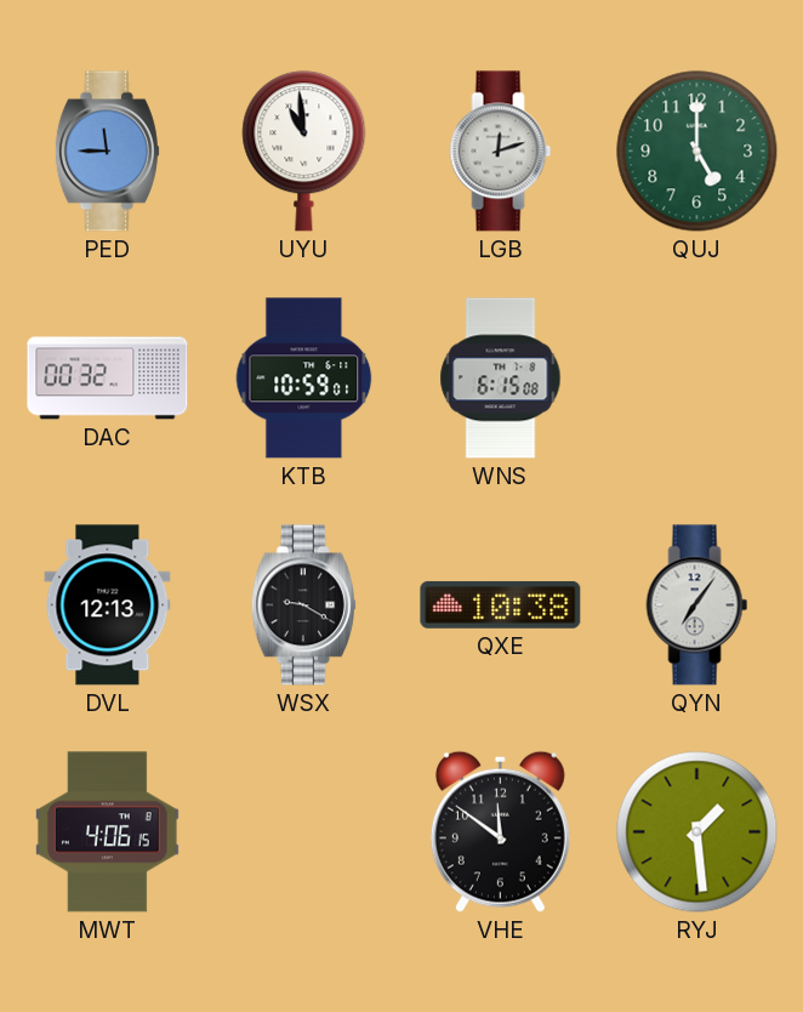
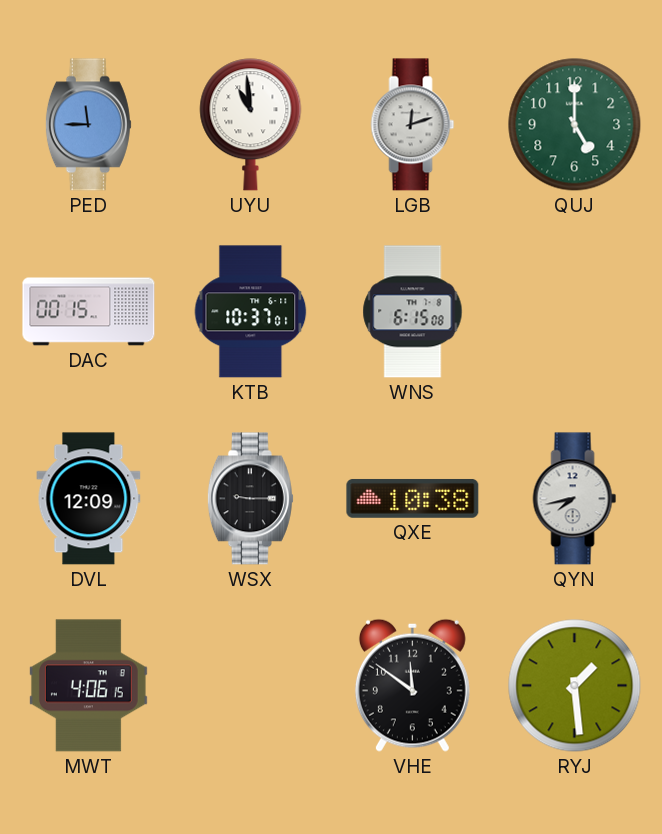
DAC: 00:32 -> 00:15 (89, 312)
KTB: 10:59 -> 10:37 (251, 312)
DVL: 12:13 -> 12:09 (89, 499)
WSX: 9:20 -> 9:15 (250, 499)
QYN: 7:06 -> 7:43 (575, 499)
